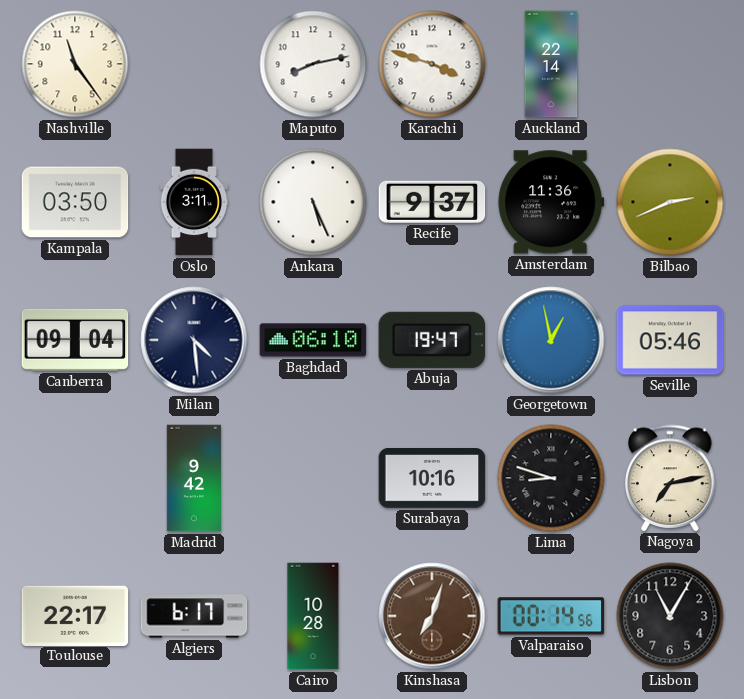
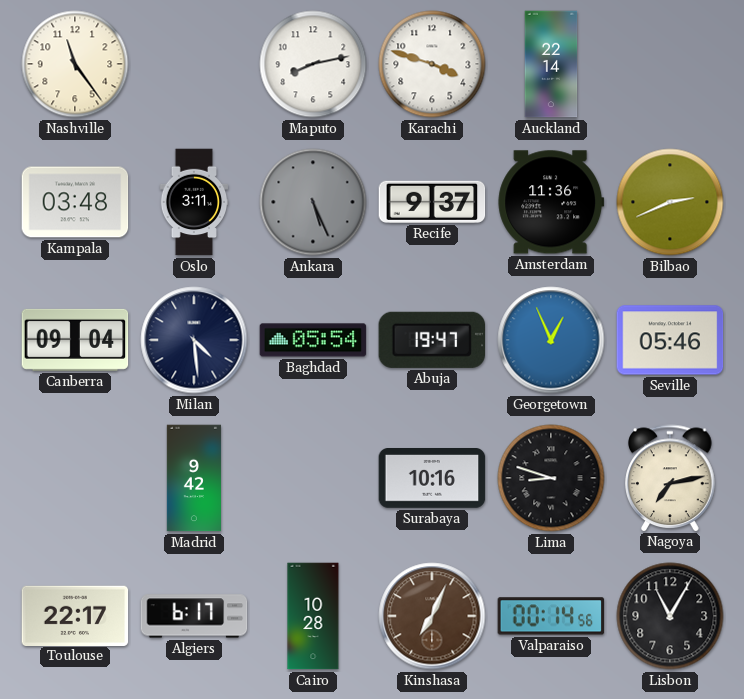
Kampala: 03:50 -> 03:48 (75, 202)
Ankara dial: white -> grey (313, 202)
Baghdad: 06:10 -> 05:54 (313, 340)
Georgetown: 12:58 -> 12:56 (551, 340)
Kinshasa: 7:03 -> 7:04 (432, 616)
